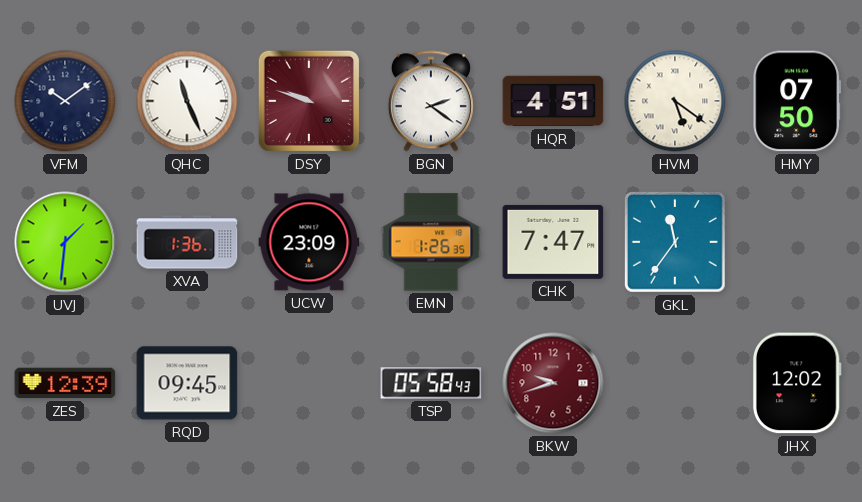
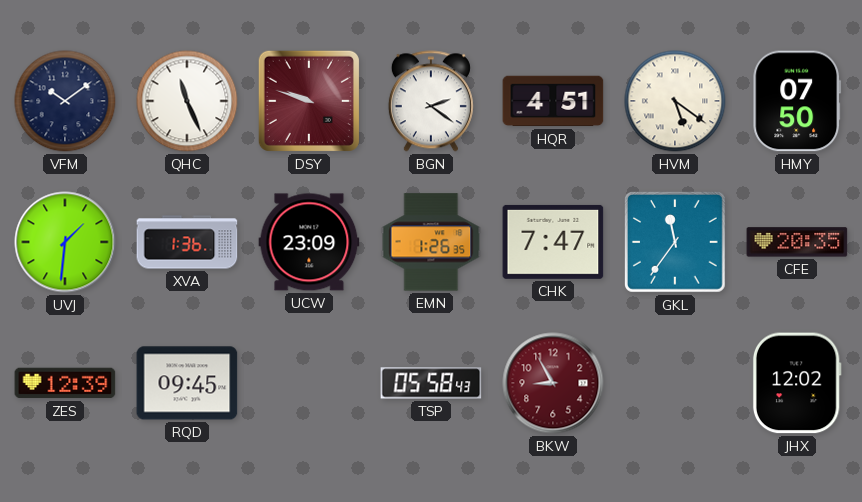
CFE: none -> 20:35 (797, 242)
BKW: 9:42 -> 8:55 (553, 383)
